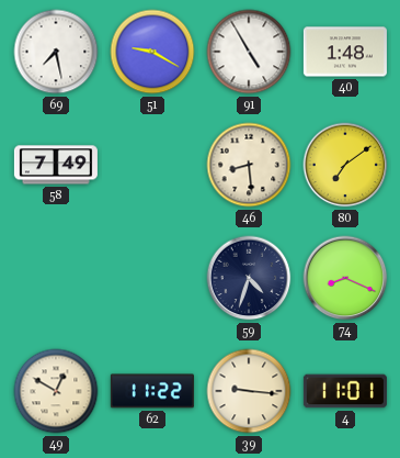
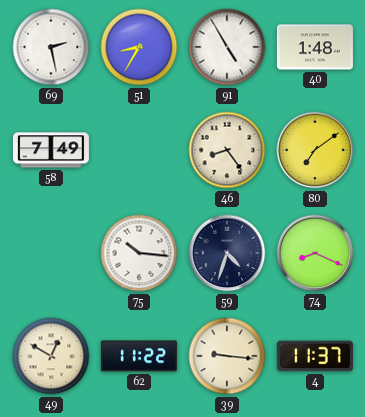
69: 7:28 -> 2:28 (51, 47)
51: 9:20 -> 8:35 (139, 47)
46: 8:29 -> 8:24 (227, 150)
75: none -> 10:16 (139, 253)
4: 11:01 -> 11:37 (315, 356)
